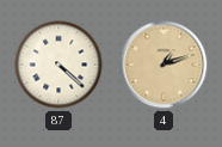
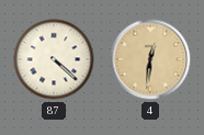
4: 1:12 -> 12:31 (150, 59)
